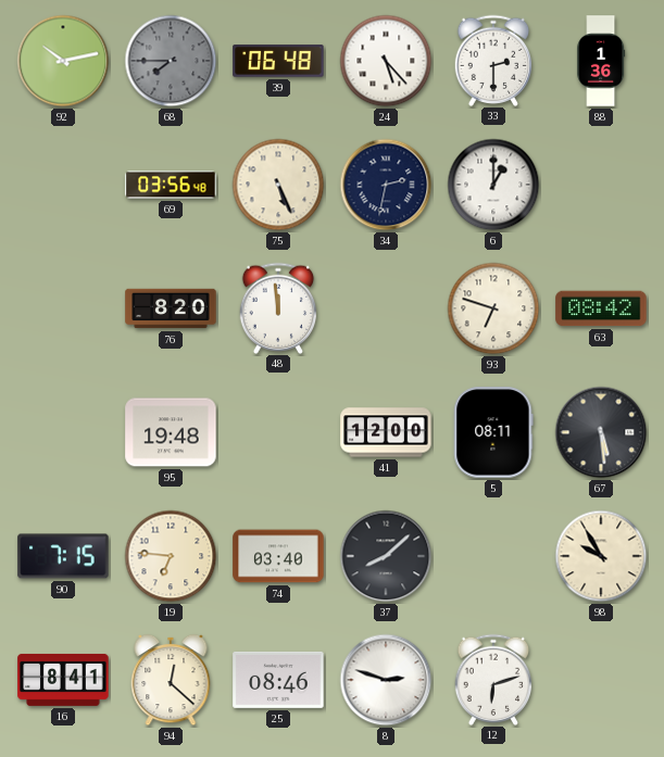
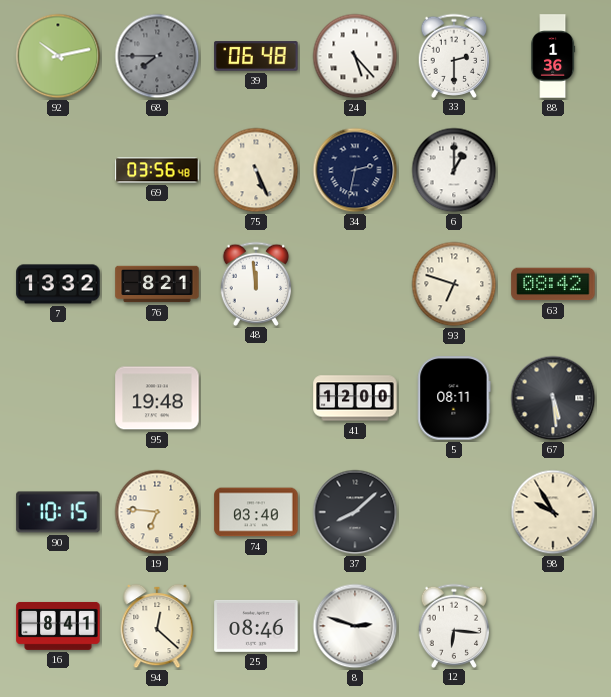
7: none -> 13:32 (58, 284)
76: 8:20 -> 8:21 (157, 284)
90: 7:15 -> 10:15 (58, 512)
12: 6:12 -> 6:16 (454, 625)
